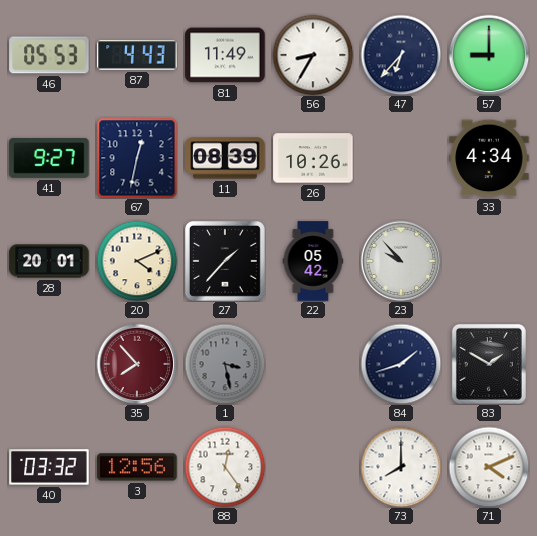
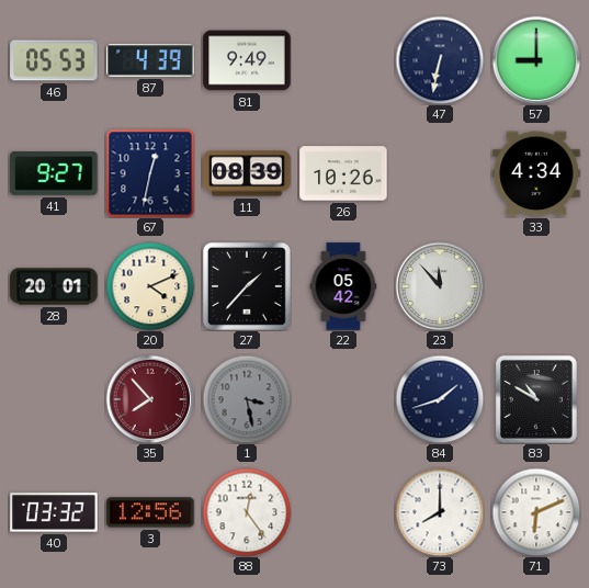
87: 4:43 -> 4:39 (150, 60)
81: 11:49 -> 9:49 (247, 60)
56: 8:35 -> none (313, 55)
47: 6:37 -> 6:32 (440, 60)
23: 9:53 -> 11:53 (440, 286)
83: 1:50 -> 10:50 (536, 399)
71: 4:11 -> 6:11 (536, 512)
